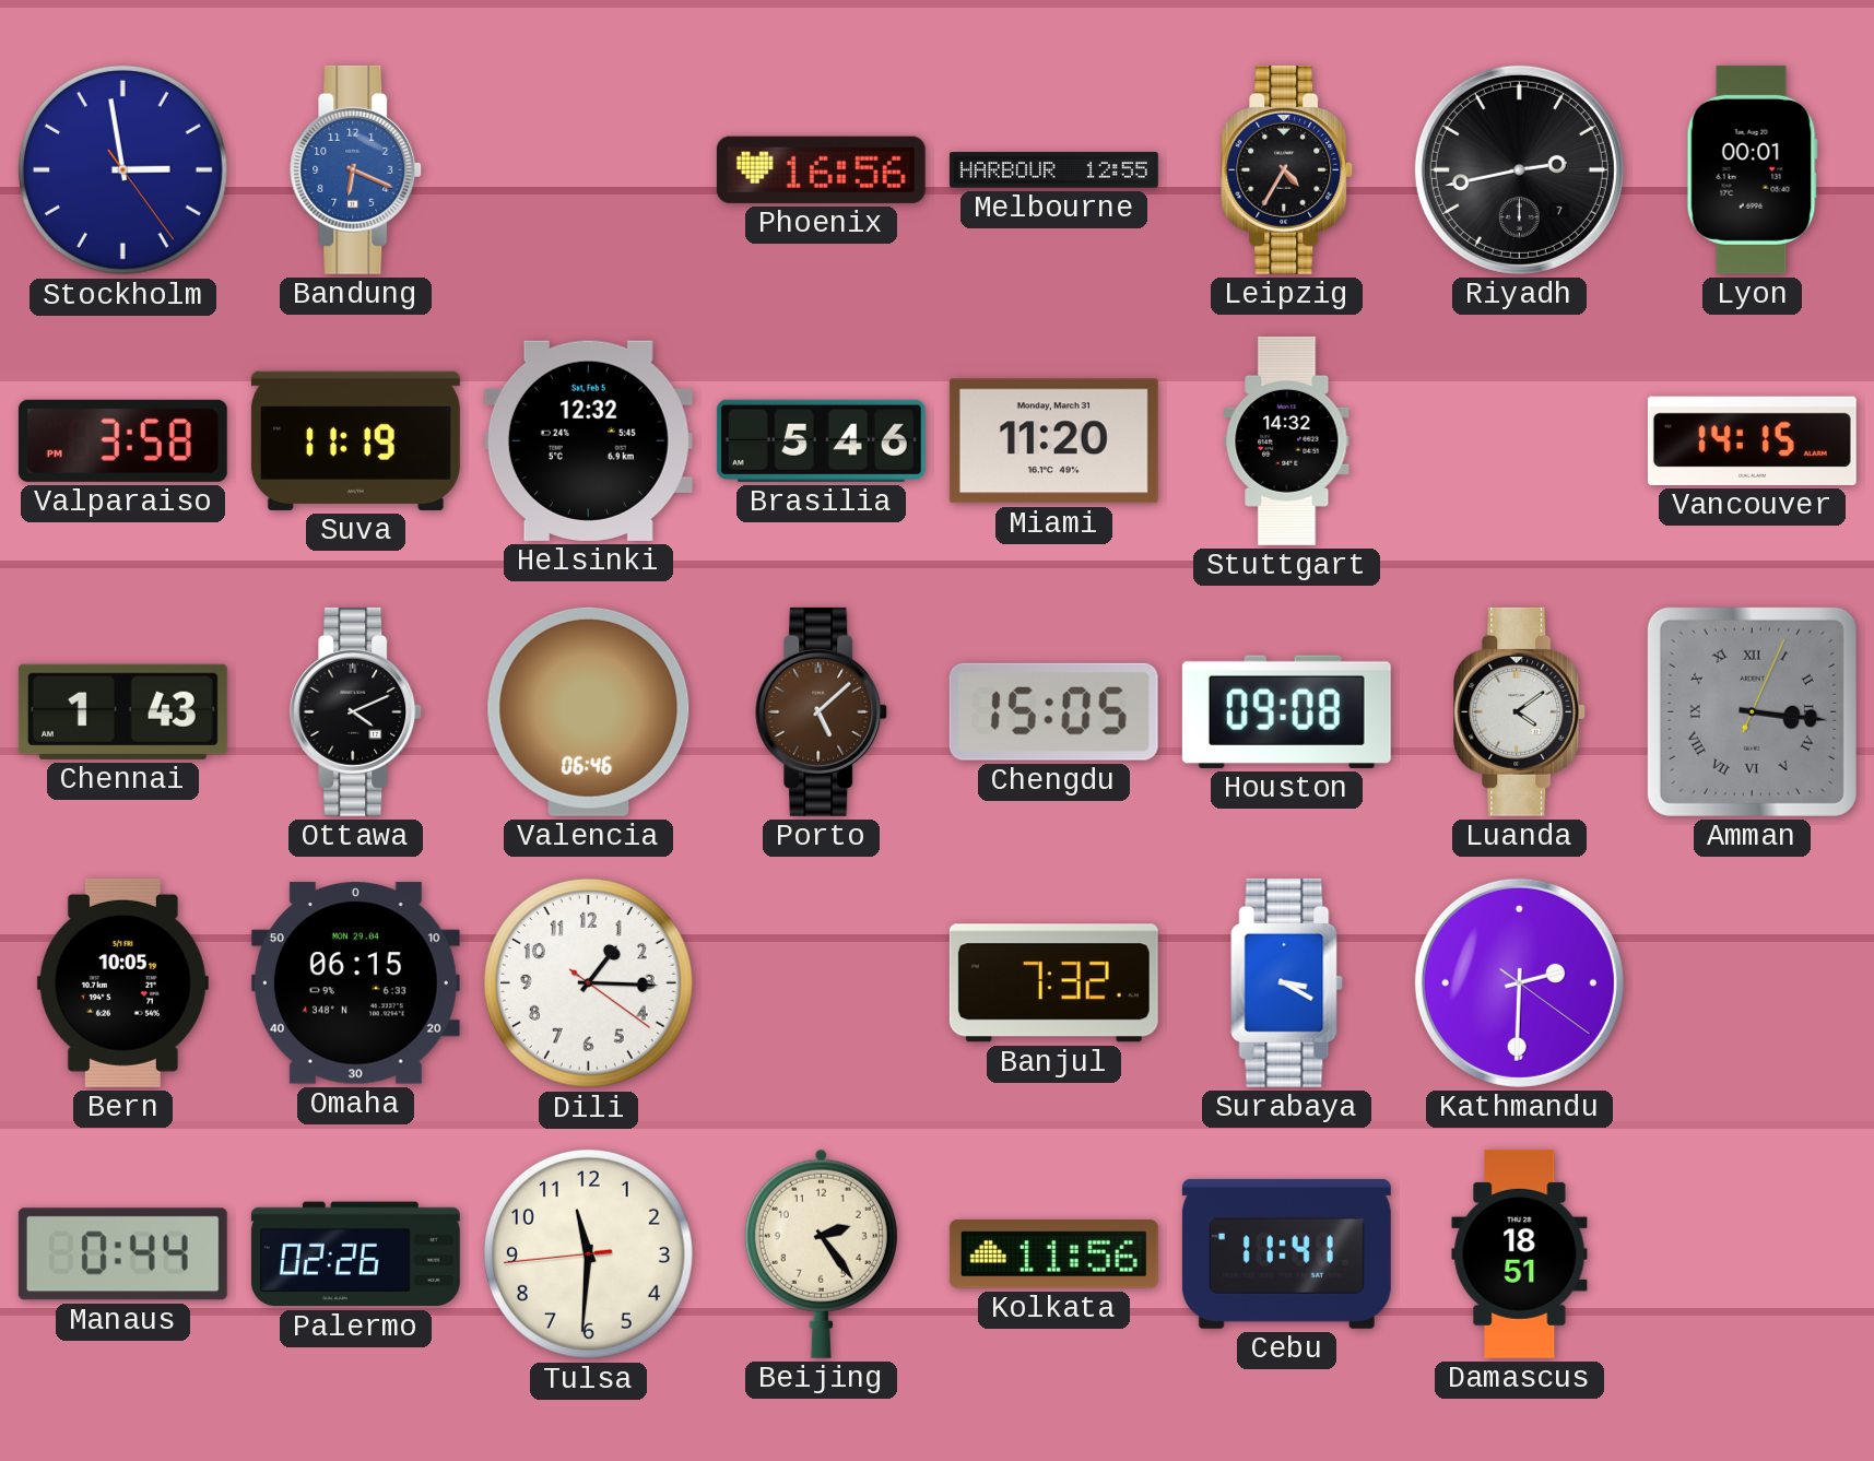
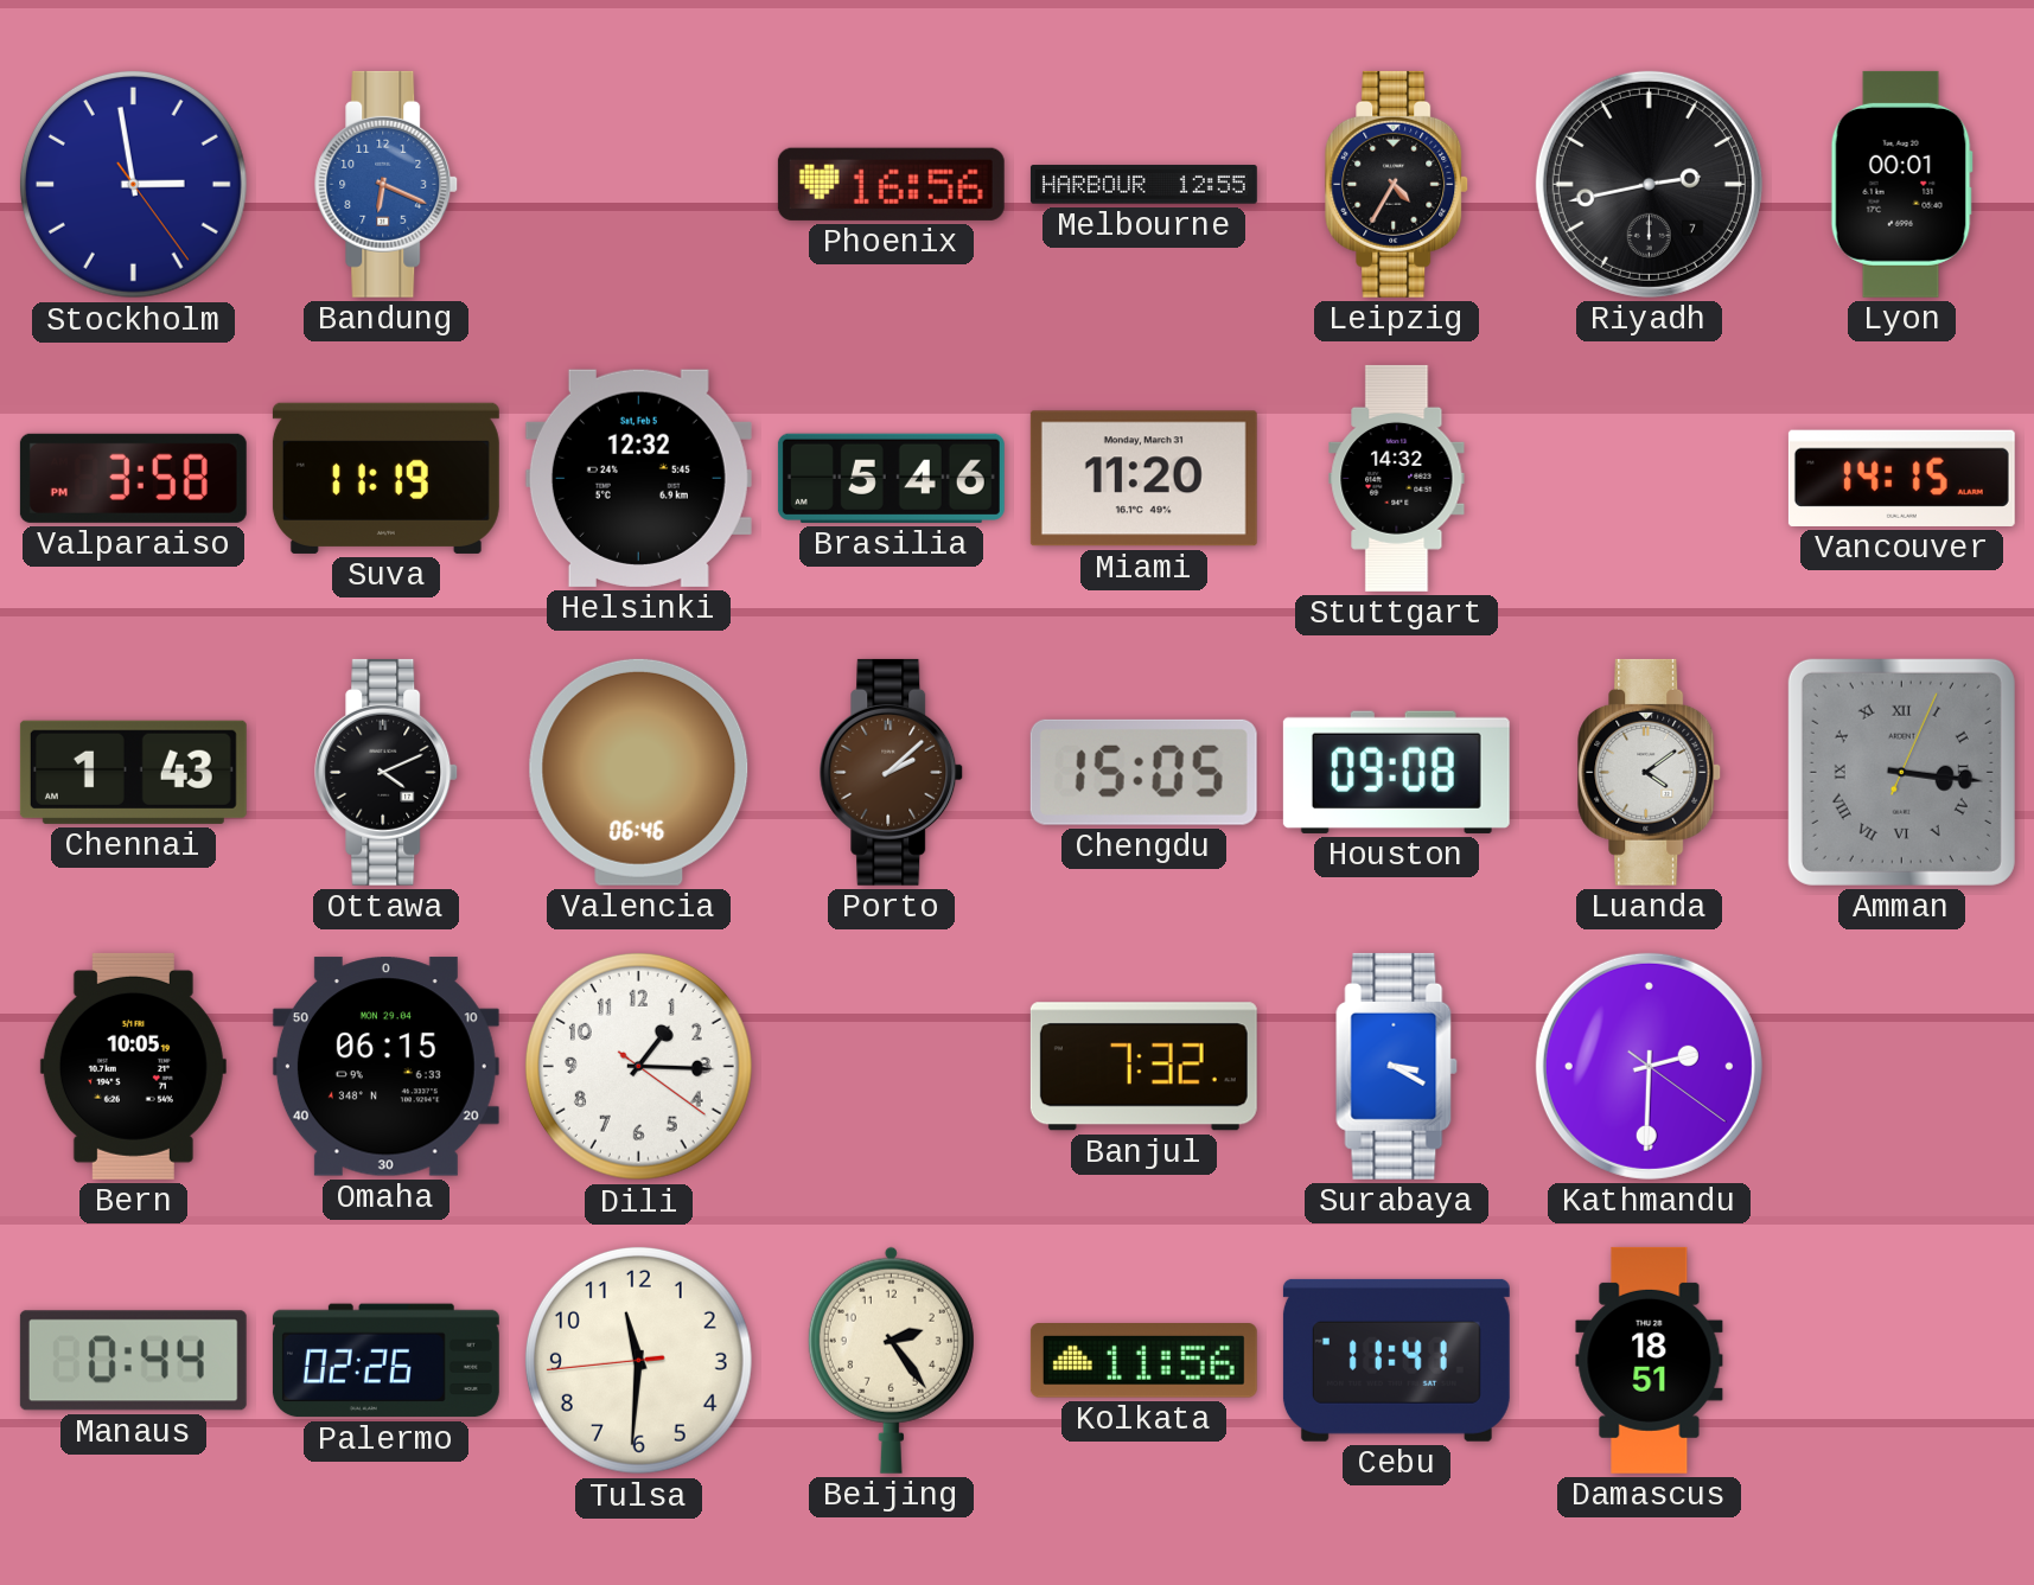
Porto: 5:08 -> 2:08 (892, 772)
